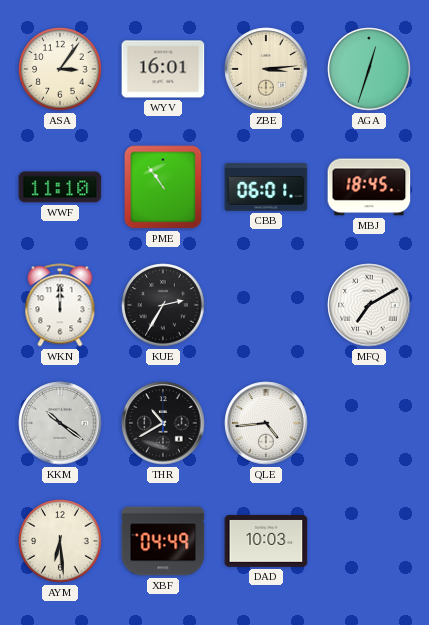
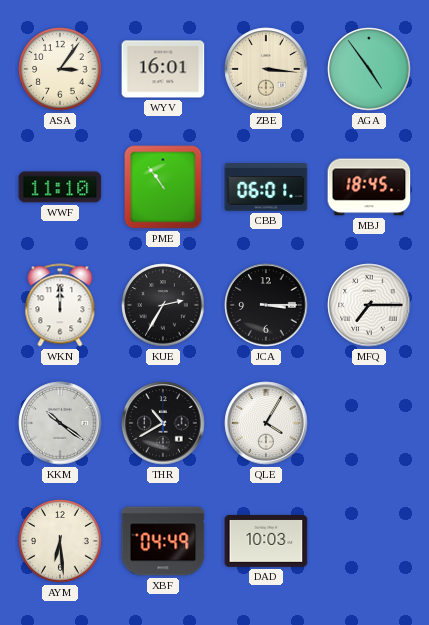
ZBE: 3:14 -> 3:16 (266, 69)
AGA: 12:33 -> 4:54 (369, 69)
JCA: none -> 3:15 (266, 305)
MFQ: 7:10 -> 7:15 (369, 305)
QLE: 4:44 -> 4:05 (266, 423)
